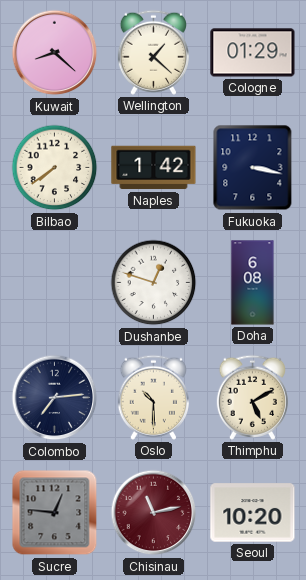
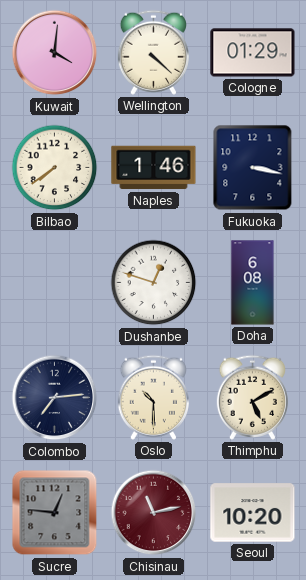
Kuwait: 8:22 -> 4:01 (55, 53)
Wellington: 1:22 -> 4:22 (153, 52)
Naples: 1:42 -> 1:46 (154, 168)
